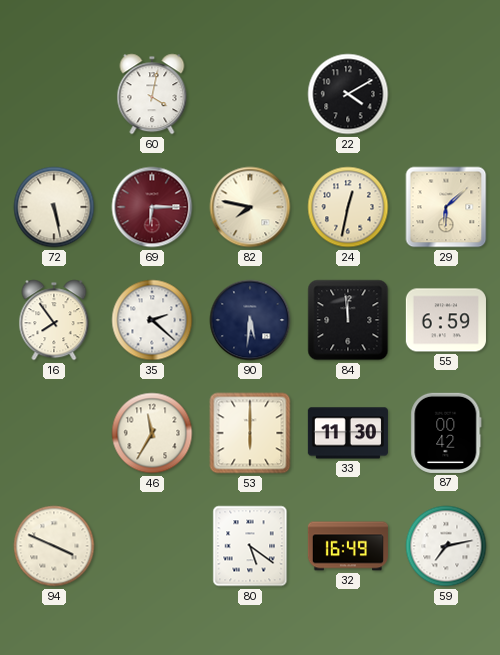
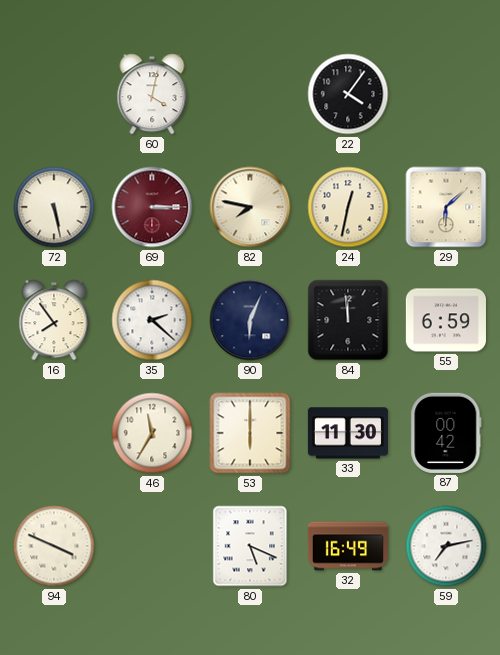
22: 4:10 -> 4:06 (348, 94)
69: 6:15 -> 3:15 (152, 207)
90: 5:31 -> 6:04 (250, 320)
80: 5:21 -> 5:19 (250, 546)
